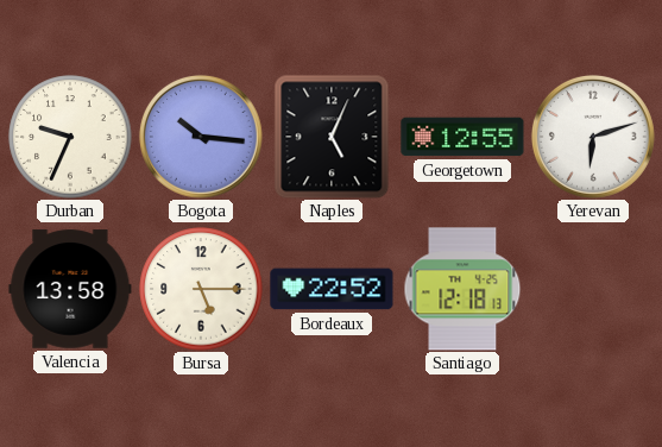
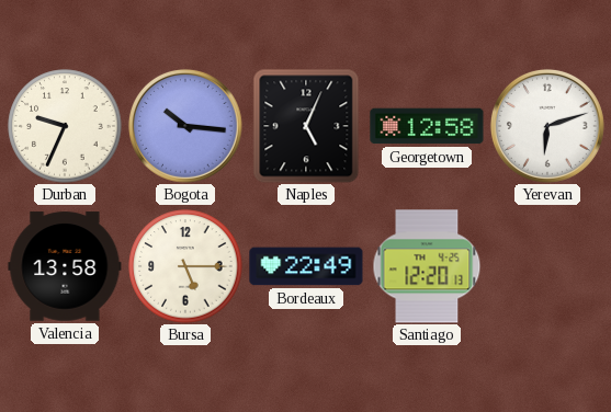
Georgetown: 12:55 -> 12:58 (427, 126)
Bordeaux: 22:52 -> 22:49 (306, 266)
Santiago: 12:18 -> 12:20 (427, 266)
